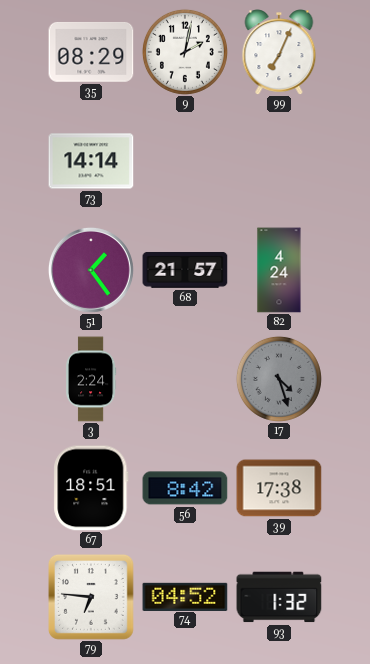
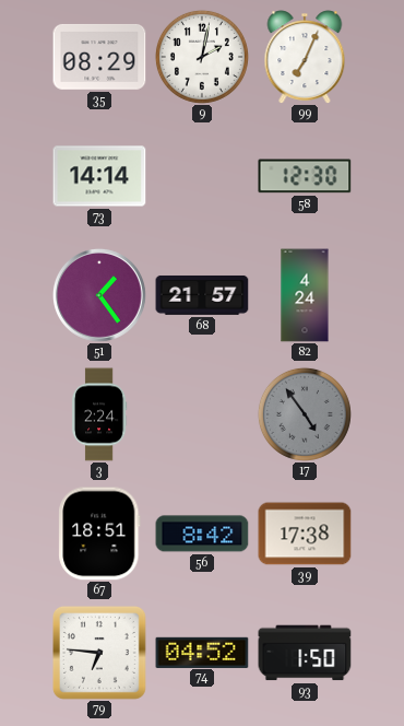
58: none -> 12:30 (305, 176)
17: 4:27 -> 4:54 (305, 414)
93: 1:32 -> 1:50 (305, 653)
